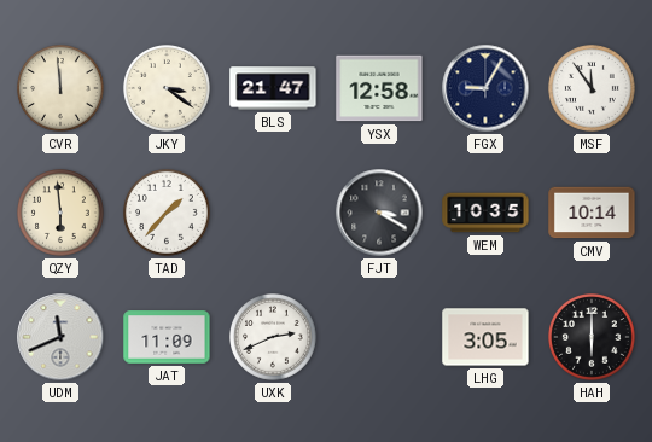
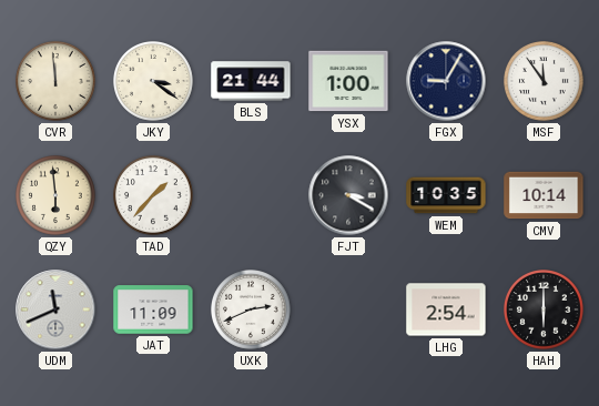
BLS: 21:47 -> 21:44 (251, 81)
YSX: 12:58 -> 1:00 (348, 81)
LHG: 3:05 -> 2:54 (446, 309)
